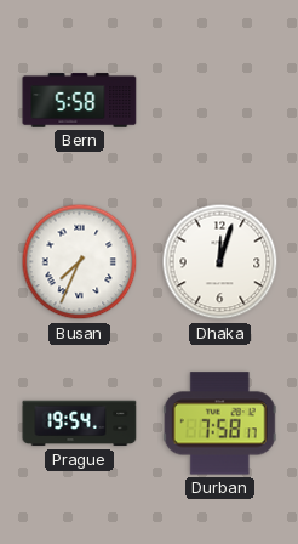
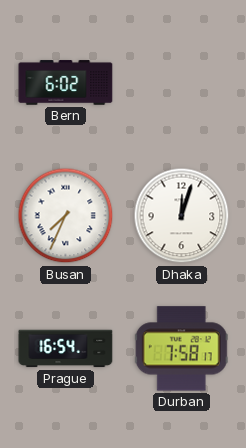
Bern: 5:58 -> 6:02 (66, 83)
Prague: 19:54 -> 16:54 (66, 349)
